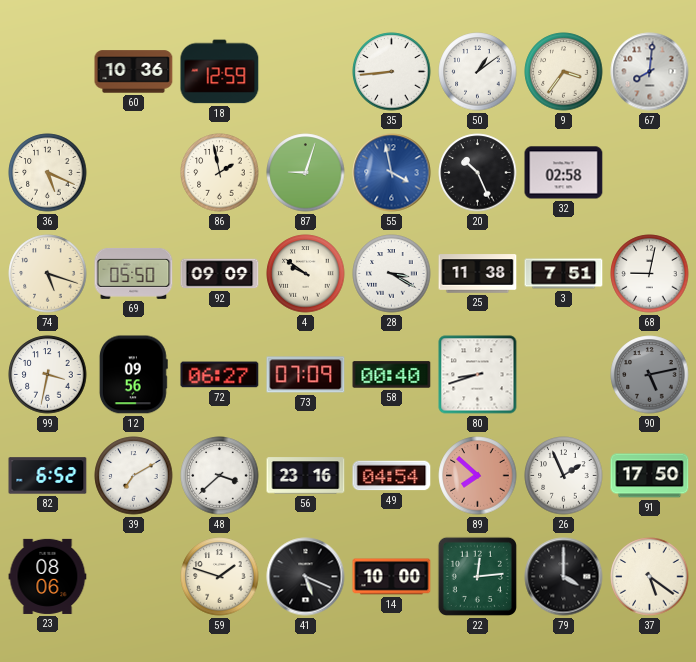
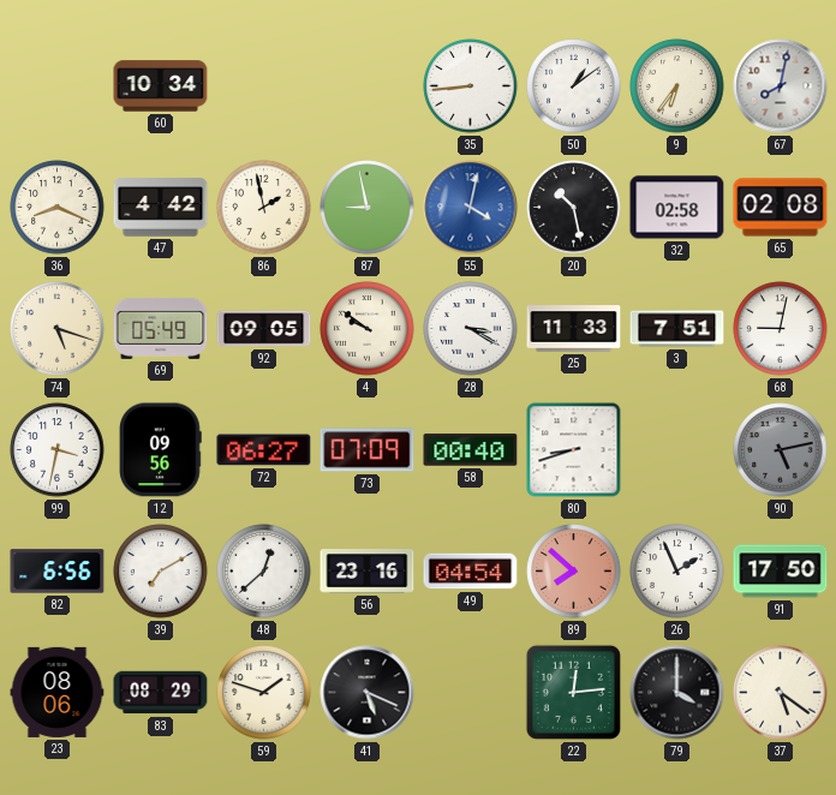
60: 10:36 -> 10:34 (161, 86)
18: 12:59 -> none (220, 72)
9: 3:36 -> 6:36 (677, 86)
67: 8:01 -> 8:02 (781, 86)
36: 5:19 -> 8:19 (58, 208)
47: none -> 4:42 (161, 208)
87: 9:03 -> 8:58 (368, 208)
55: 3:58 -> 4:02 (471, 208)
20: 10:26 -> 10:28 (574, 208)
65: none -> 02:08 (781, 208)
69: 05:50 -> 05:49 (161, 328)
92: 09:09 -> 09:05 (264, 329)
25: 11:38 -> 11:33 (574, 329)
82: 6:52 -> 6:56 (58, 572)
48: 3:38 -> 12:38 (264, 572)
83: none -> 08:29 (161, 693)
14: 10:00 -> none (392, 577)
